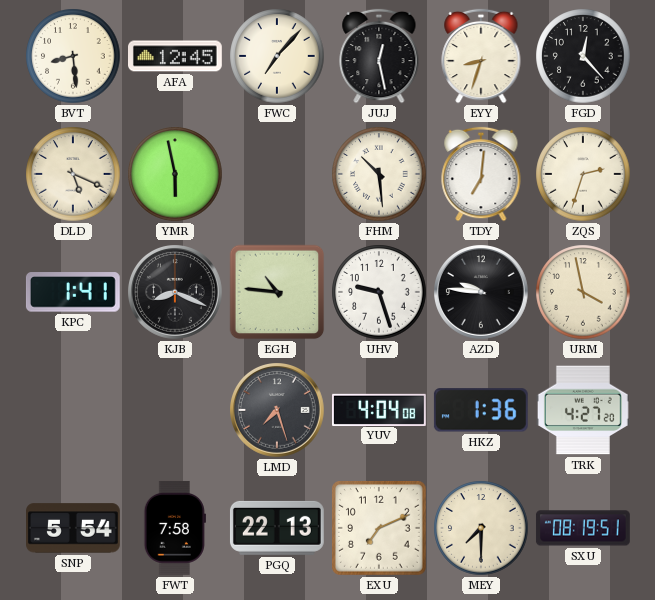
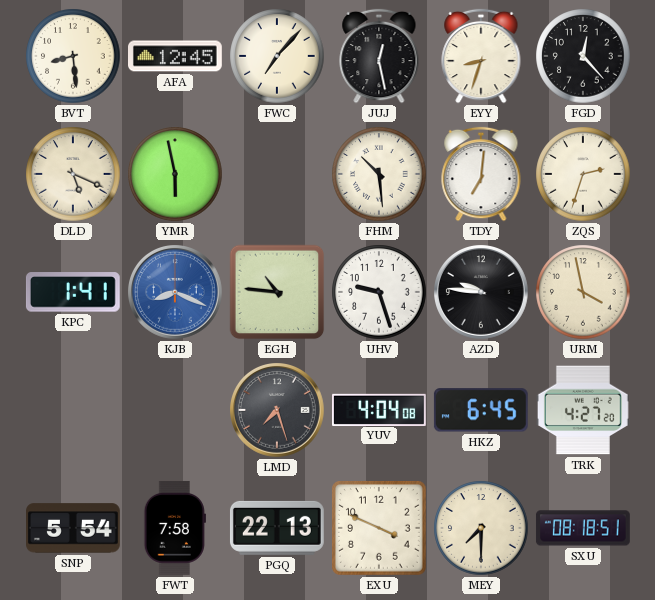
KJB dial: black -> blue (176, 293)
HKZ: 1:36 -> 6:45 (481, 410)
EXU: 7:11 -> 3:49 (379, 528)
SXU: 08:19 -> 08:18 (583, 528)
